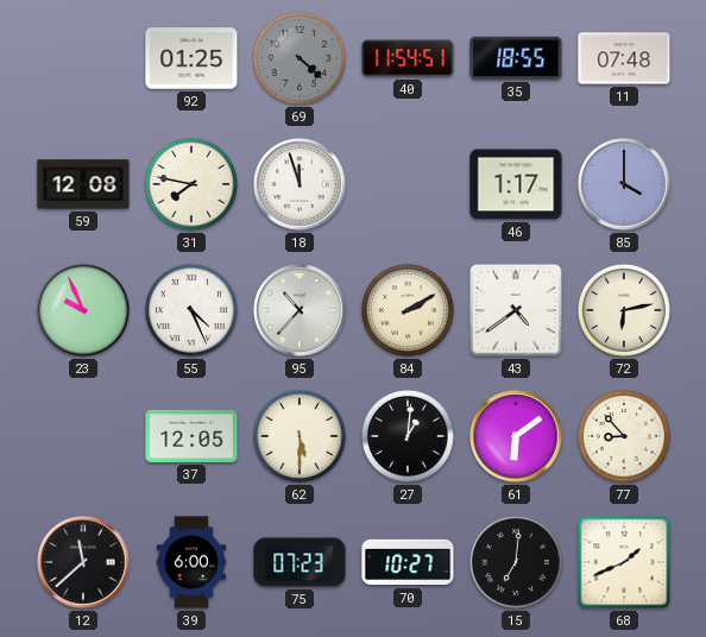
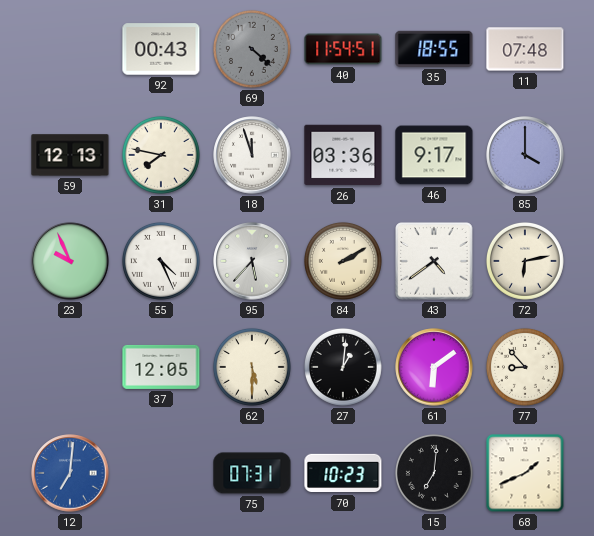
92: 01:25 -> 00:43 (161, 49)
59: 12:08 -> 12:13 (70, 155)
26: none -> 03:36 (343, 155)
46: 1:17 -> 9:17 (434, 155)
95: 10:37 -> 5:37 (252, 261)
12: 11:38 -> 7:01 (70, 473)
12 dial: black -> blue (70, 473)
39: 6:00 -> none (190, 562)
75: 07:23 -> 07:31 (252, 473)
70: 10:27 -> 10:23 (343, 473)
